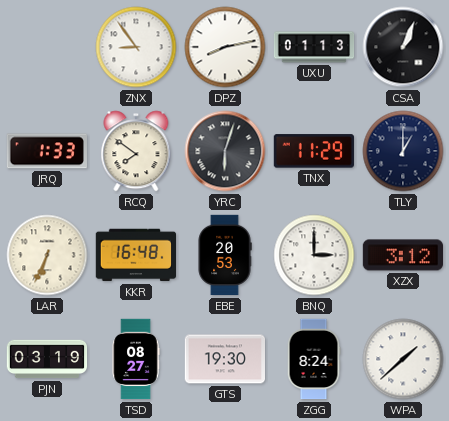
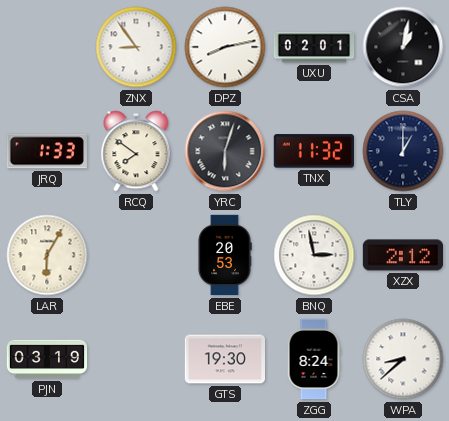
UXU: 01:13 -> 02:01 (314, 47)
CSA: 1:04 -> 1:02 (403, 47)
TNX: 11:29 -> 11:32 (314, 151)
LAR: 6:34 -> 6:05 (47, 255)
KKR: 16:48 -> none (135, 255)
BNQ: 3:00 -> 2:58 (314, 255)
XZX: 3:12 -> 2:12 (403, 255)
TSD: 08:27 -> none (136, 359)
WPA: 1:38 -> 8:38 (403, 359)
